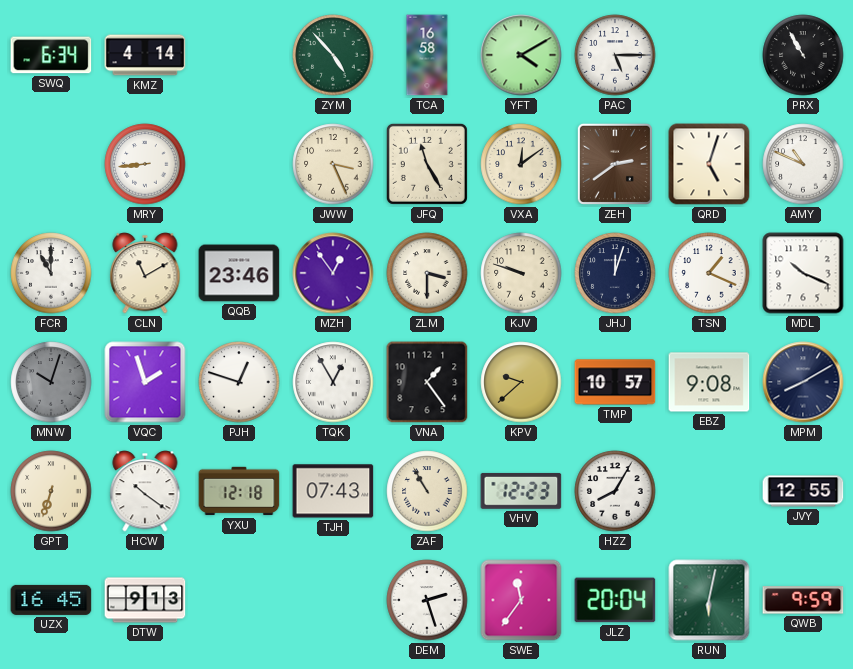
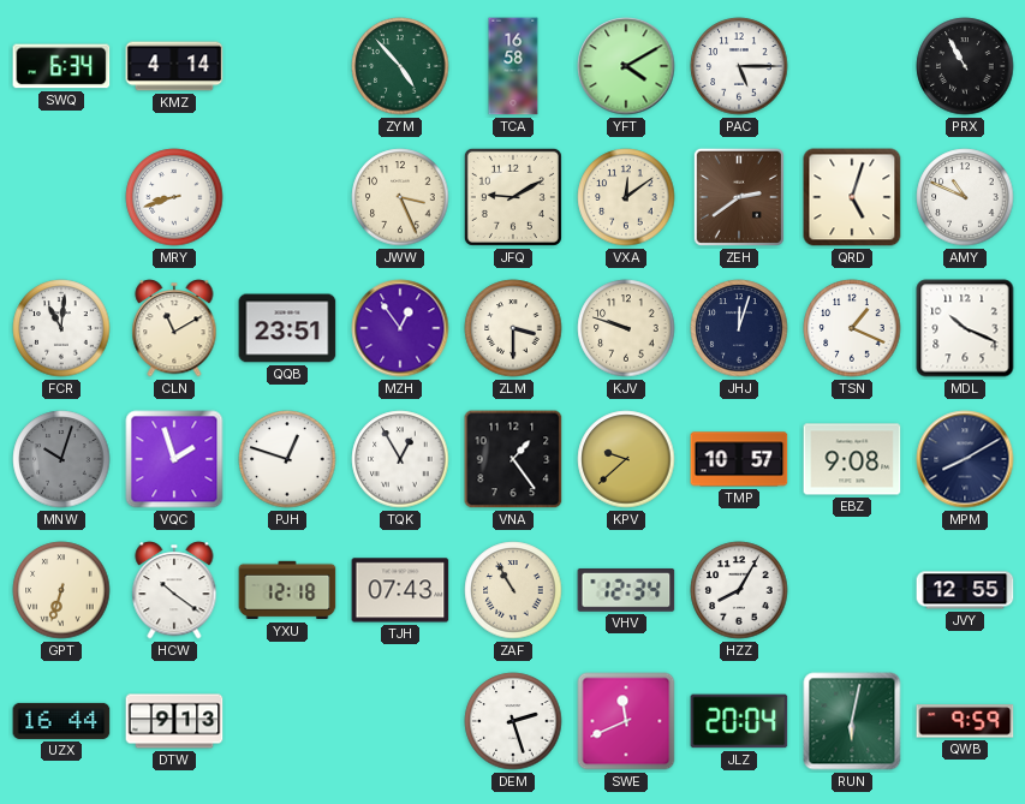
MRY: 8:44 -> 8:42 (174, 197)
JFQ: 11:25 -> 9:10 (513, 197)
FCR: 11:00 -> 11:01 (61, 328)
QQB: 23:46 -> 23:51 (287, 328)
VHV: 12:23 -> 12:34 (626, 590)
UZX: 16:45 -> 16:44 (61, 721)
SWE: 11:36 -> 11:41 (626, 721)
